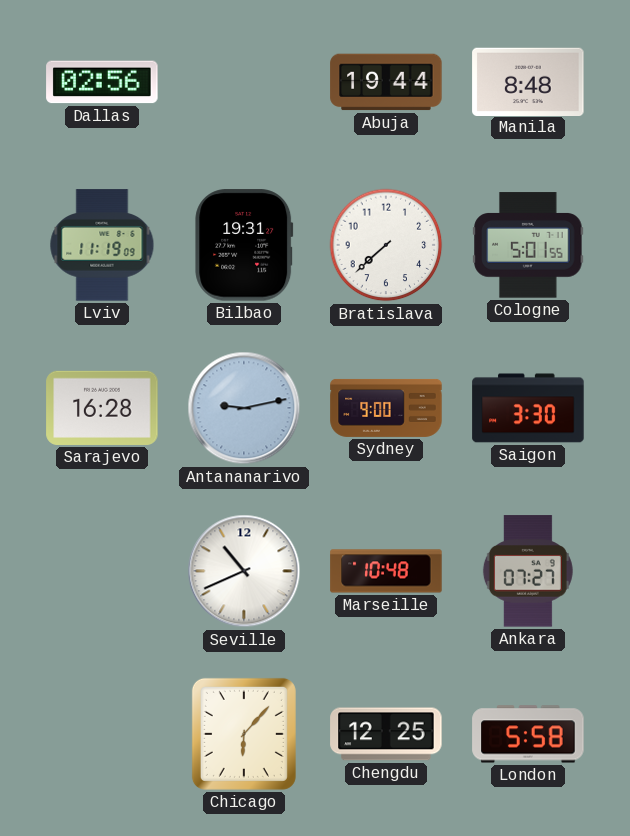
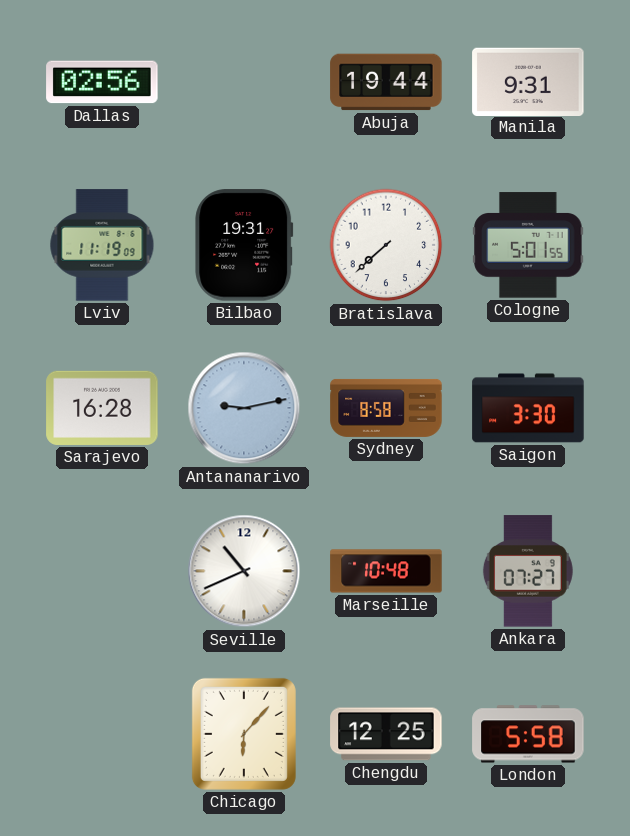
Manila: 8:48 -> 9:31 (528, 81)
Sydney: 9:00 -> 8:58 (386, 408)
